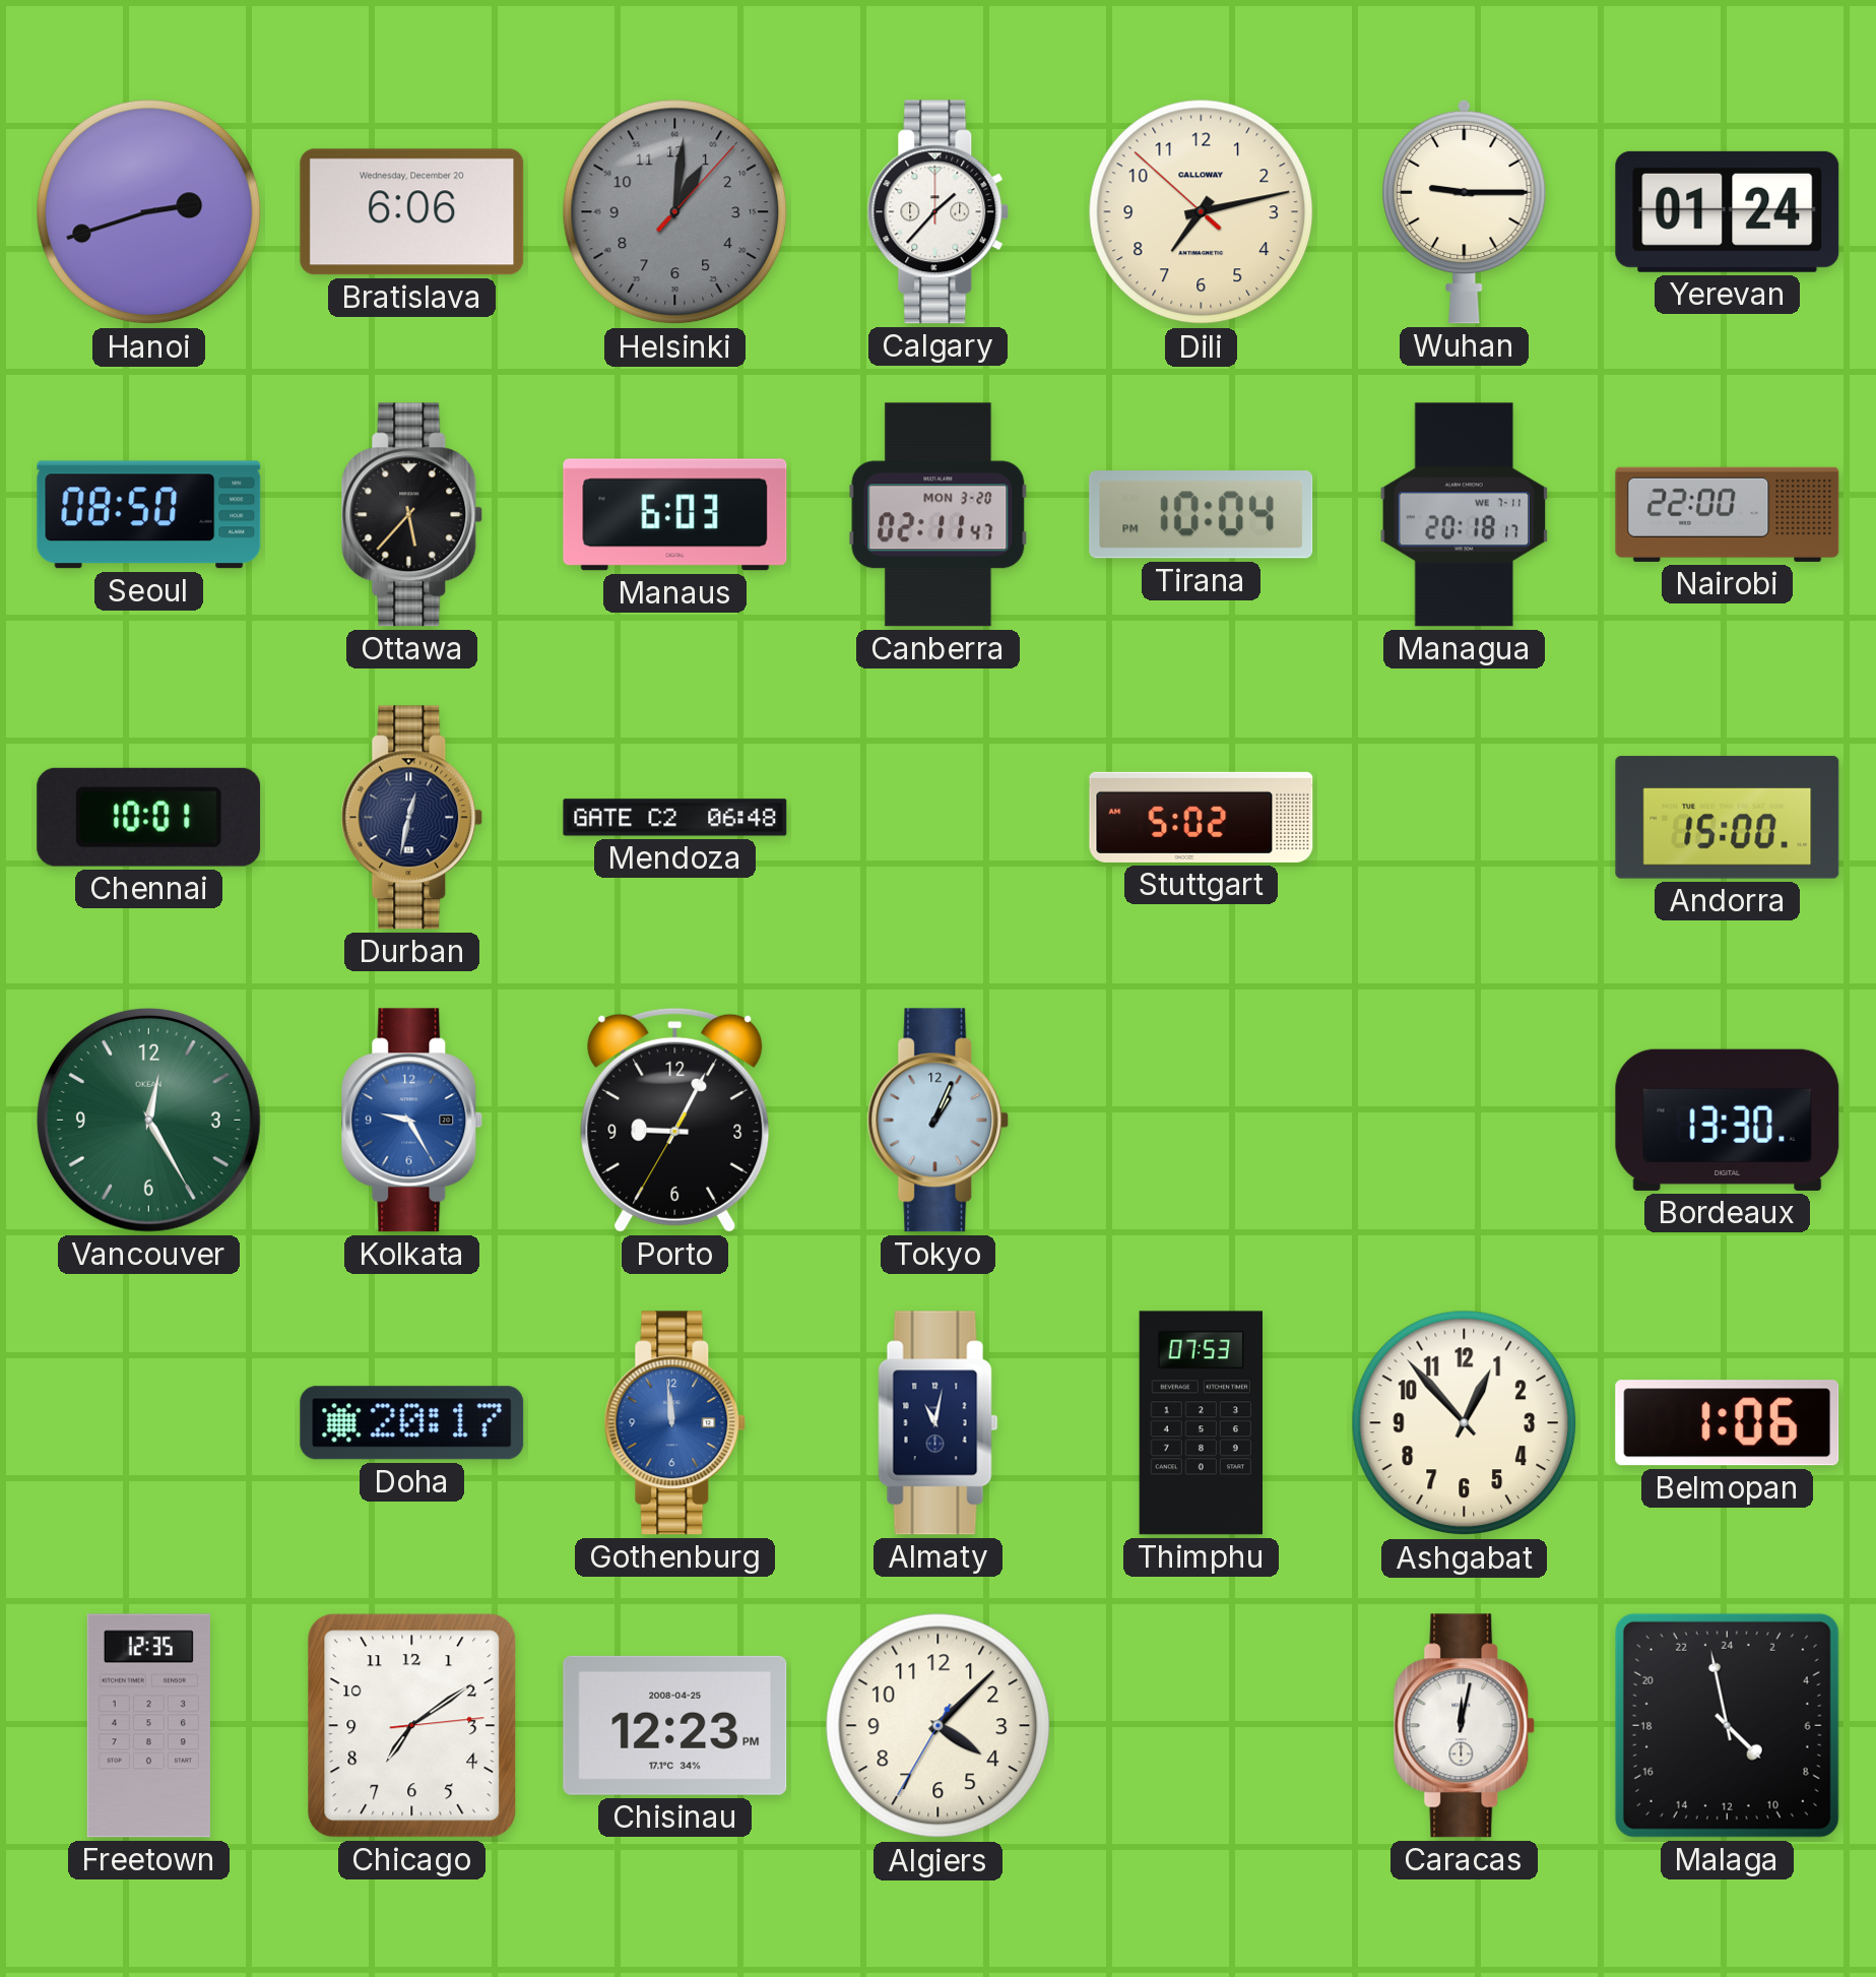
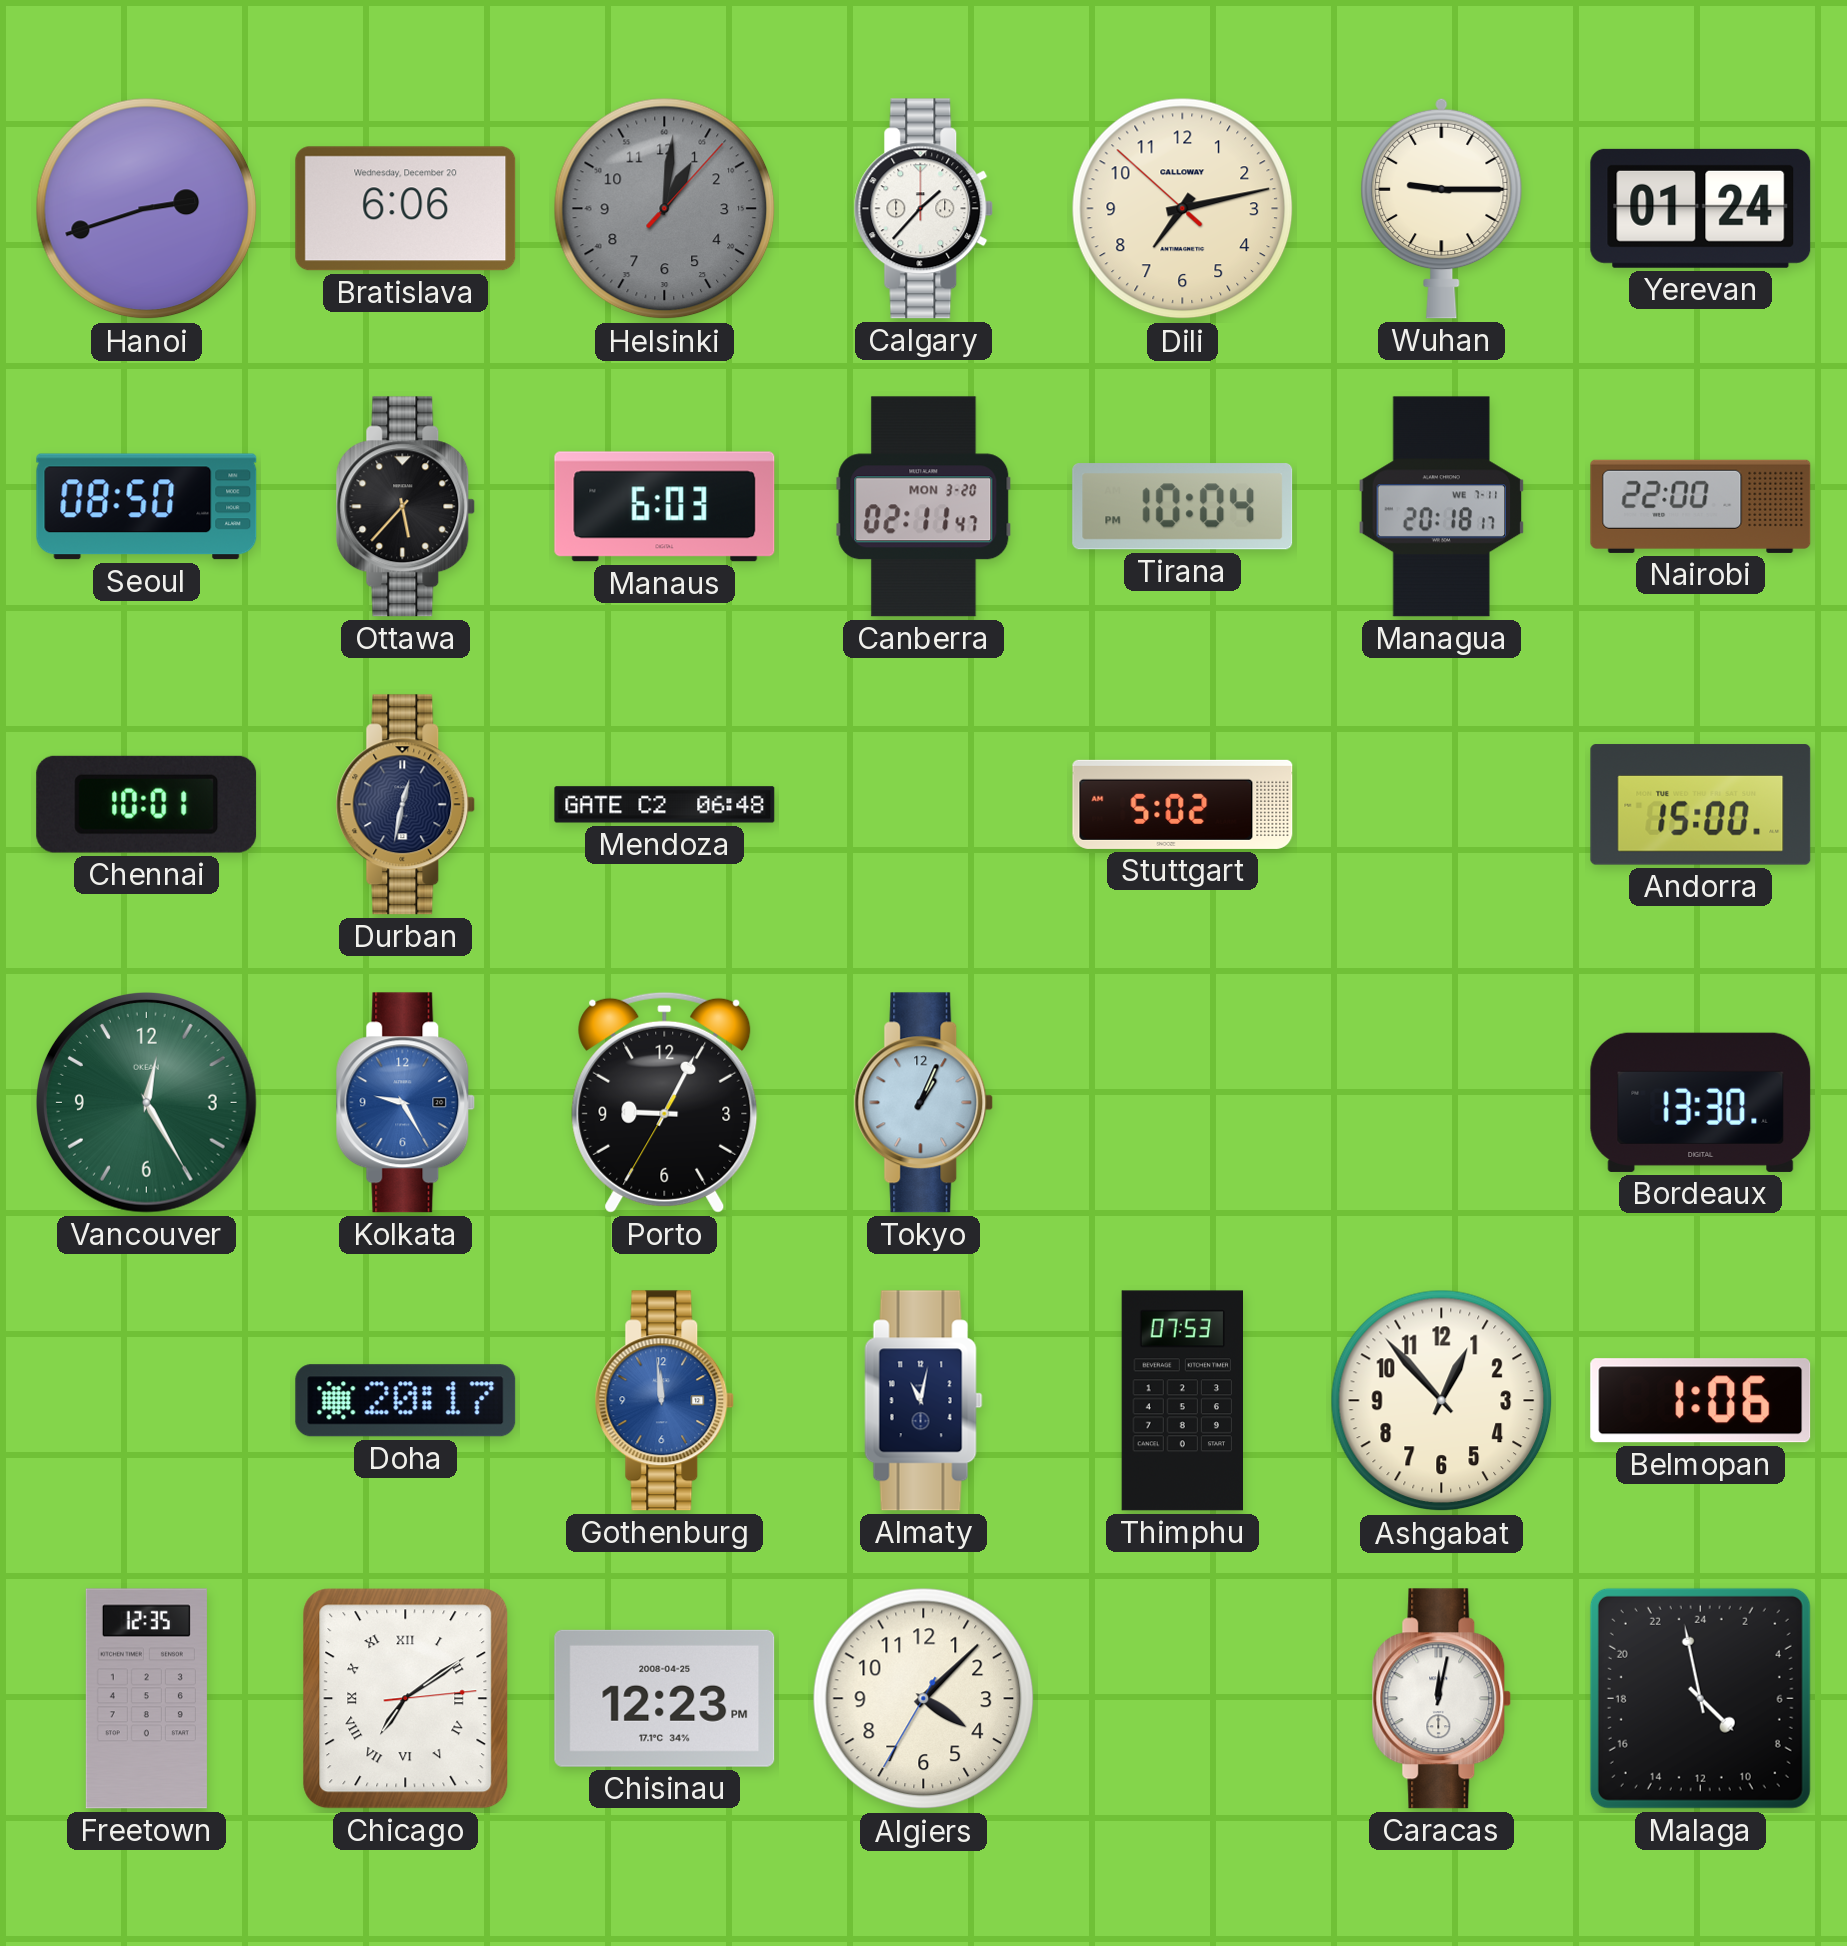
Chicago numerals: Arabic -> Roman (406, 1699)
